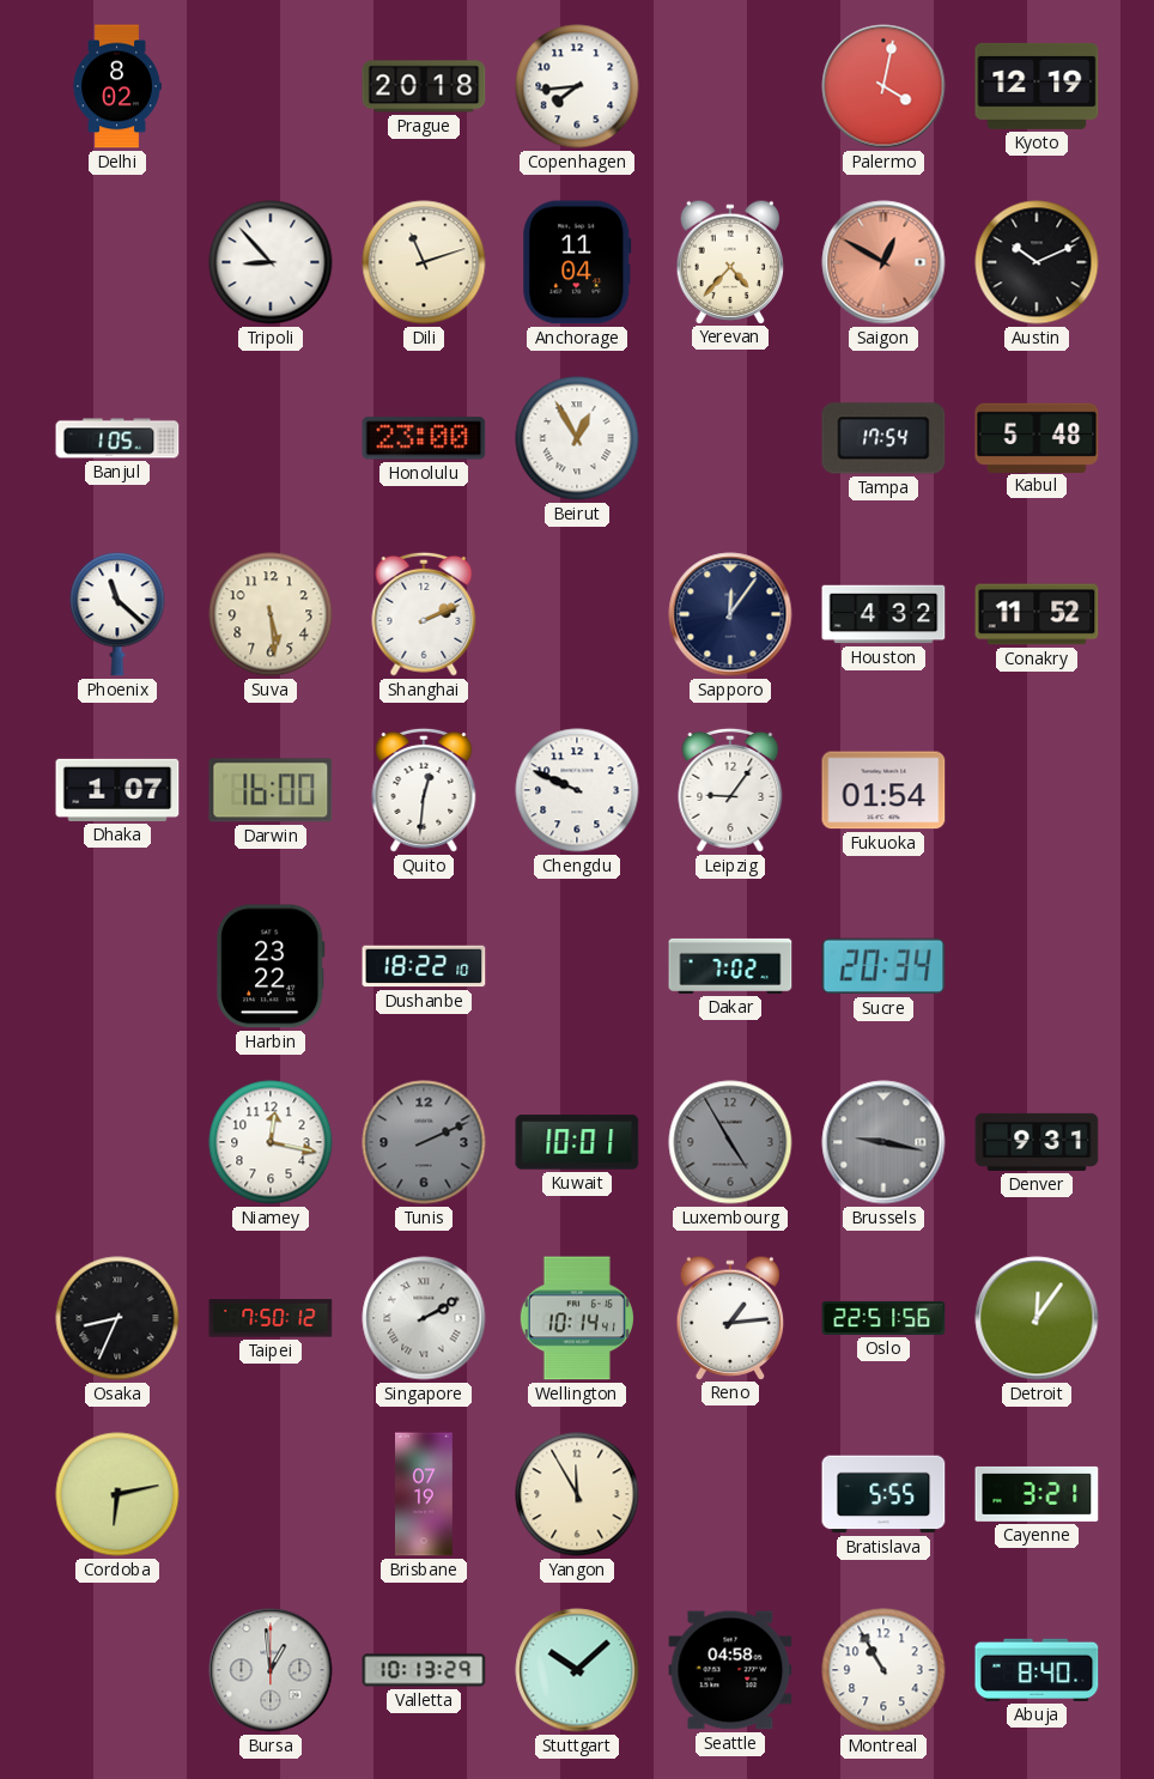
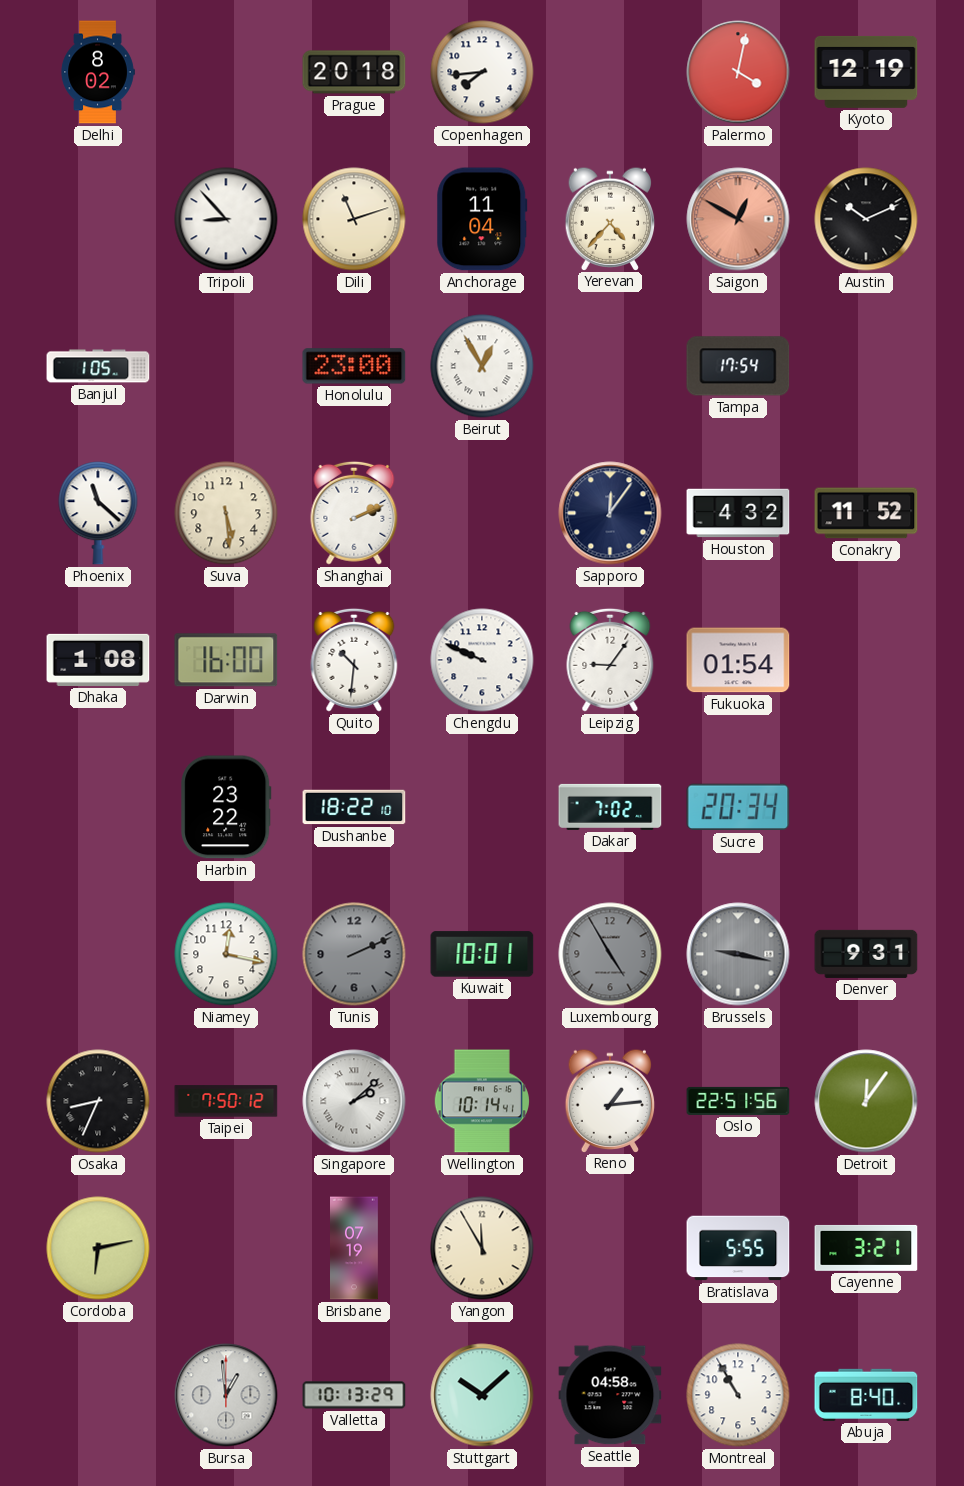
Kabul: 5:48 -> none (1037, 437)
Dhaka: 1:07 -> 1:08 (98, 660)
Quito: 12:31 -> 10:31 (354, 660)
Singapore: 2:10 -> 2:08 (354, 1101)
